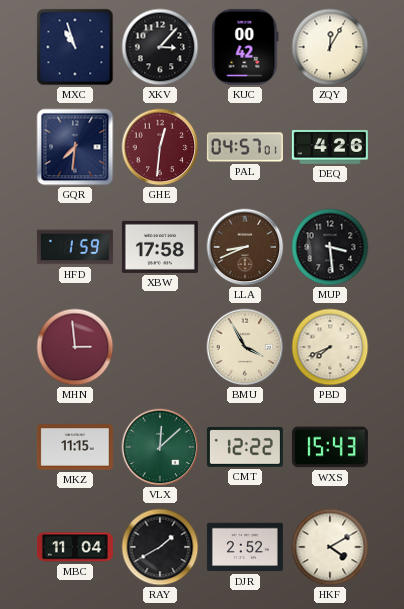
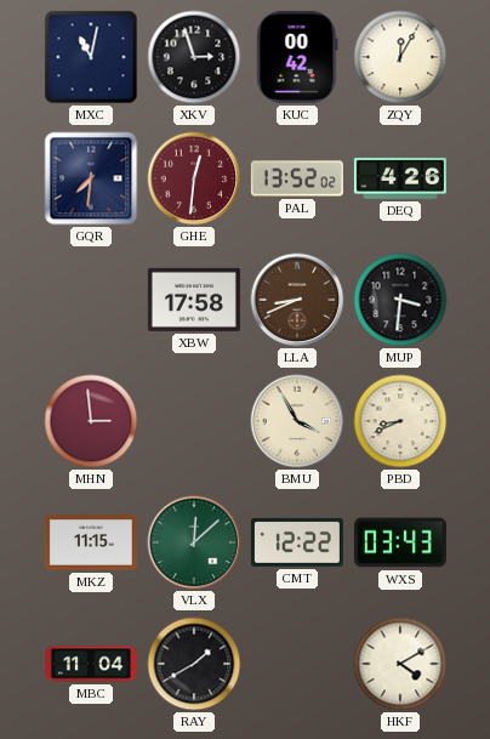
MXC: 10:57 -> 11:02 (91, 57)
XKV: 3:07 -> 2:57 (194, 57)
PAL: 04:57 -> 13:52 (297, 178)
HFD: 1:59 -> none (75, 247)
MUP: 3:29 -> 3:31 (400, 300)
PBD: 7:41 -> 8:41 (400, 421)
WXS: 15:43 -> 03:43 (400, 542)
DJR: 2:52 -> none (245, 547)
